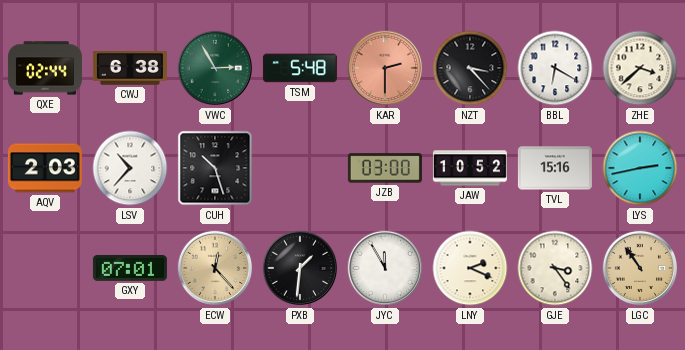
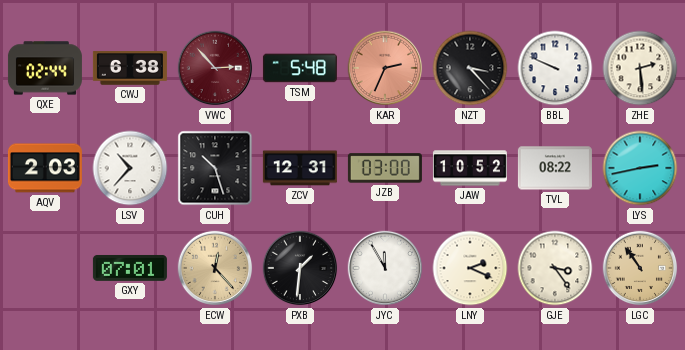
VWC: 2:55 -> 2:53 (215, 68)
VWC dial: green -> burgundy (215, 68)
KAR: 2:30 -> 2:34 (385, 68)
BBL: 6:20 -> 9:49 (555, 68)
ZHE: 3:38 -> 2:29 (640, 68)
ZCV: none -> 12:31 (300, 168)
TVL: 15:16 -> 08:22 (555, 168)
